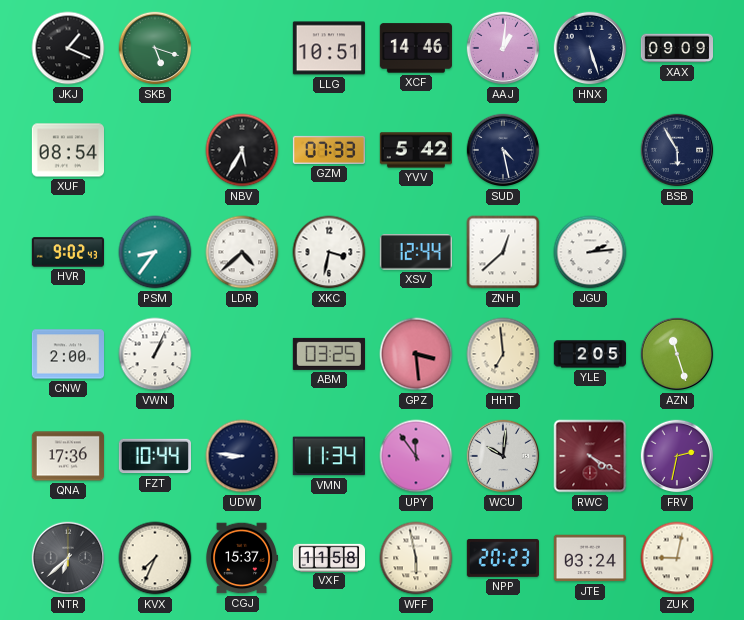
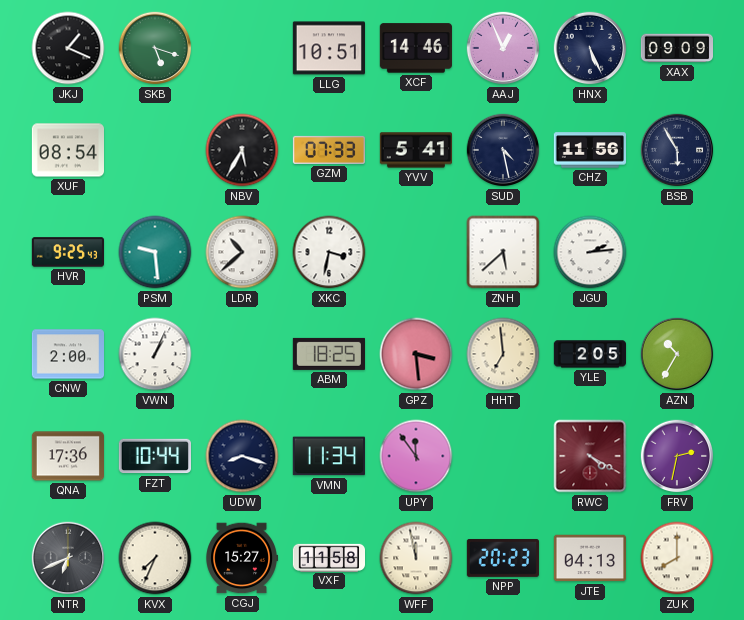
AAJ: 1:01 -> 12:56 (503, 48)
HNX: 5:27 -> 5:26 (590, 48)
YVV: 5:42 -> 5:41 (415, 150)
CHZ: none -> 11:56 (589, 150)
HVR: 9:02 -> 9:25 (67, 252)
PSM: 8:36 -> 9:29 (155, 252)
LDR: 4:38 -> 10:38 (242, 252)
XSV: 12:44 -> none (416, 252)
ZNH: 12:38 -> 5:38 (503, 252)
ABM: 03:25 -> 18:25 (328, 354)
AZN: 11:27 -> 10:35 (677, 354)
UDW: 8:46 -> 8:18 (242, 456)
WCU: 10:01 -> none (503, 456)
NTR: 6:38 -> 6:41 (68, 558)
CGJ: 15:37 -> 15:27 (241, 558)
WFF: 5:58 -> 11:58 (416, 558)
JTE: 03:24 -> 04:13 (589, 558)
ZUK: 9:02 -> 8:00 (677, 558)
